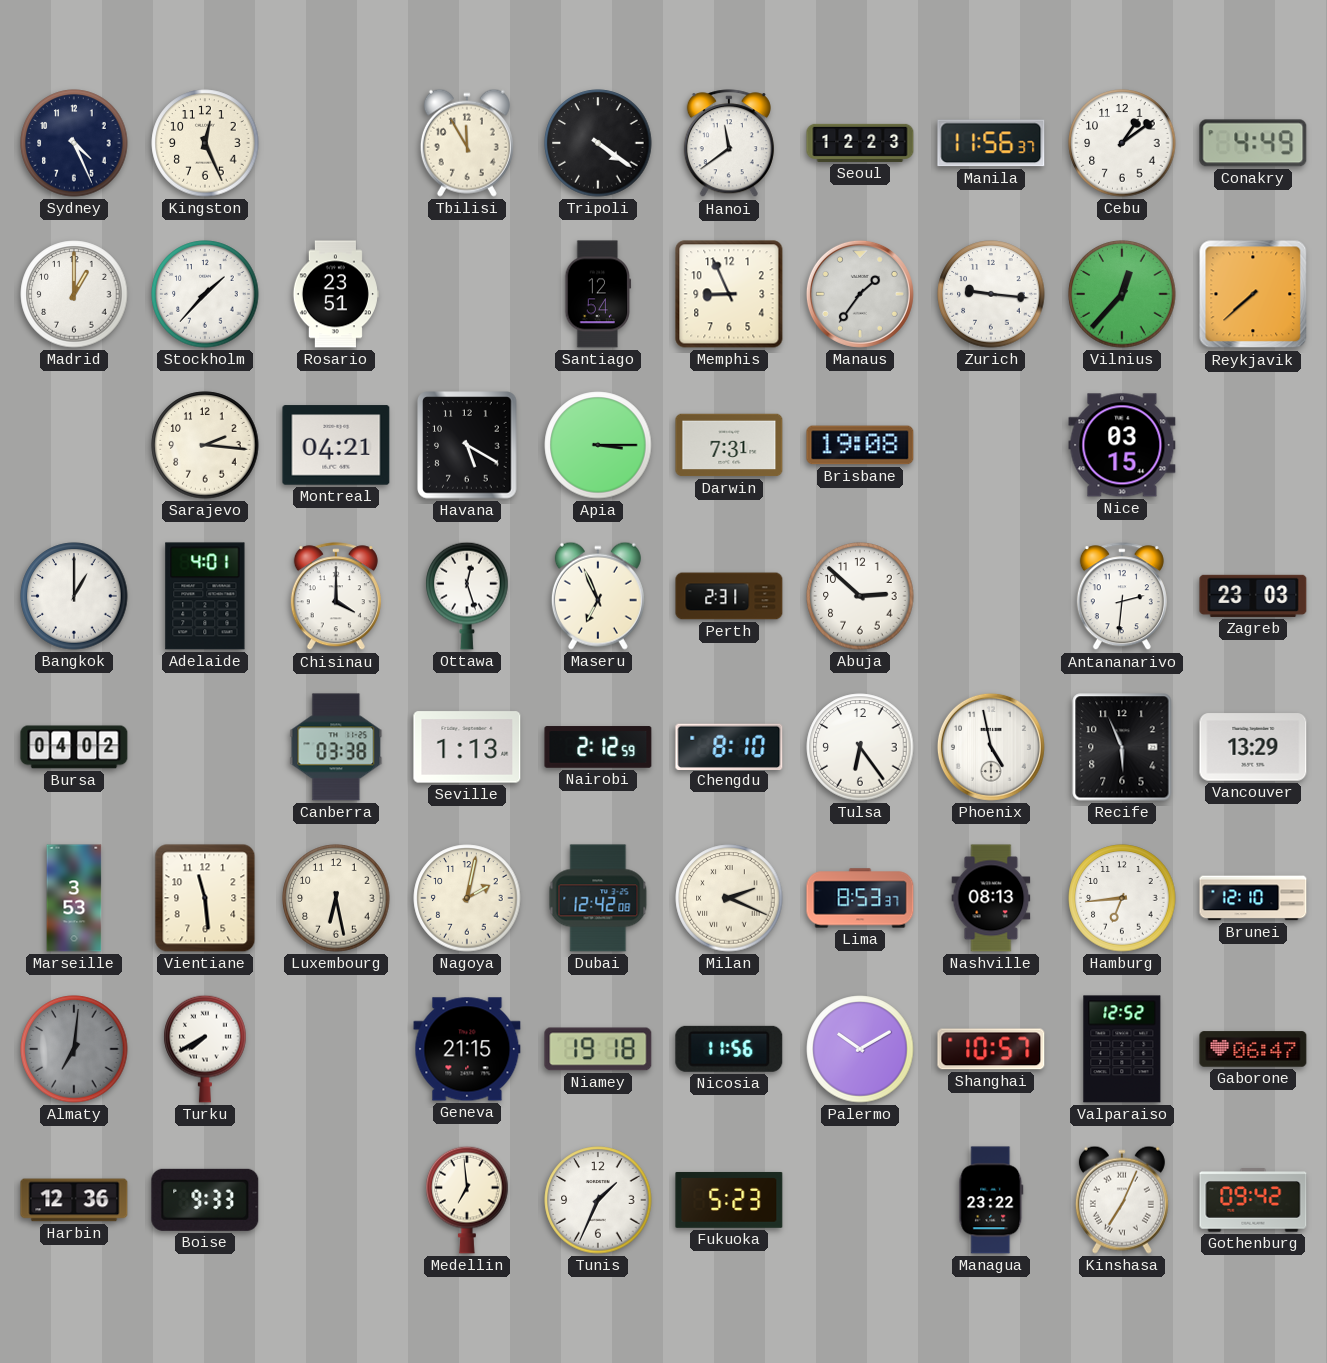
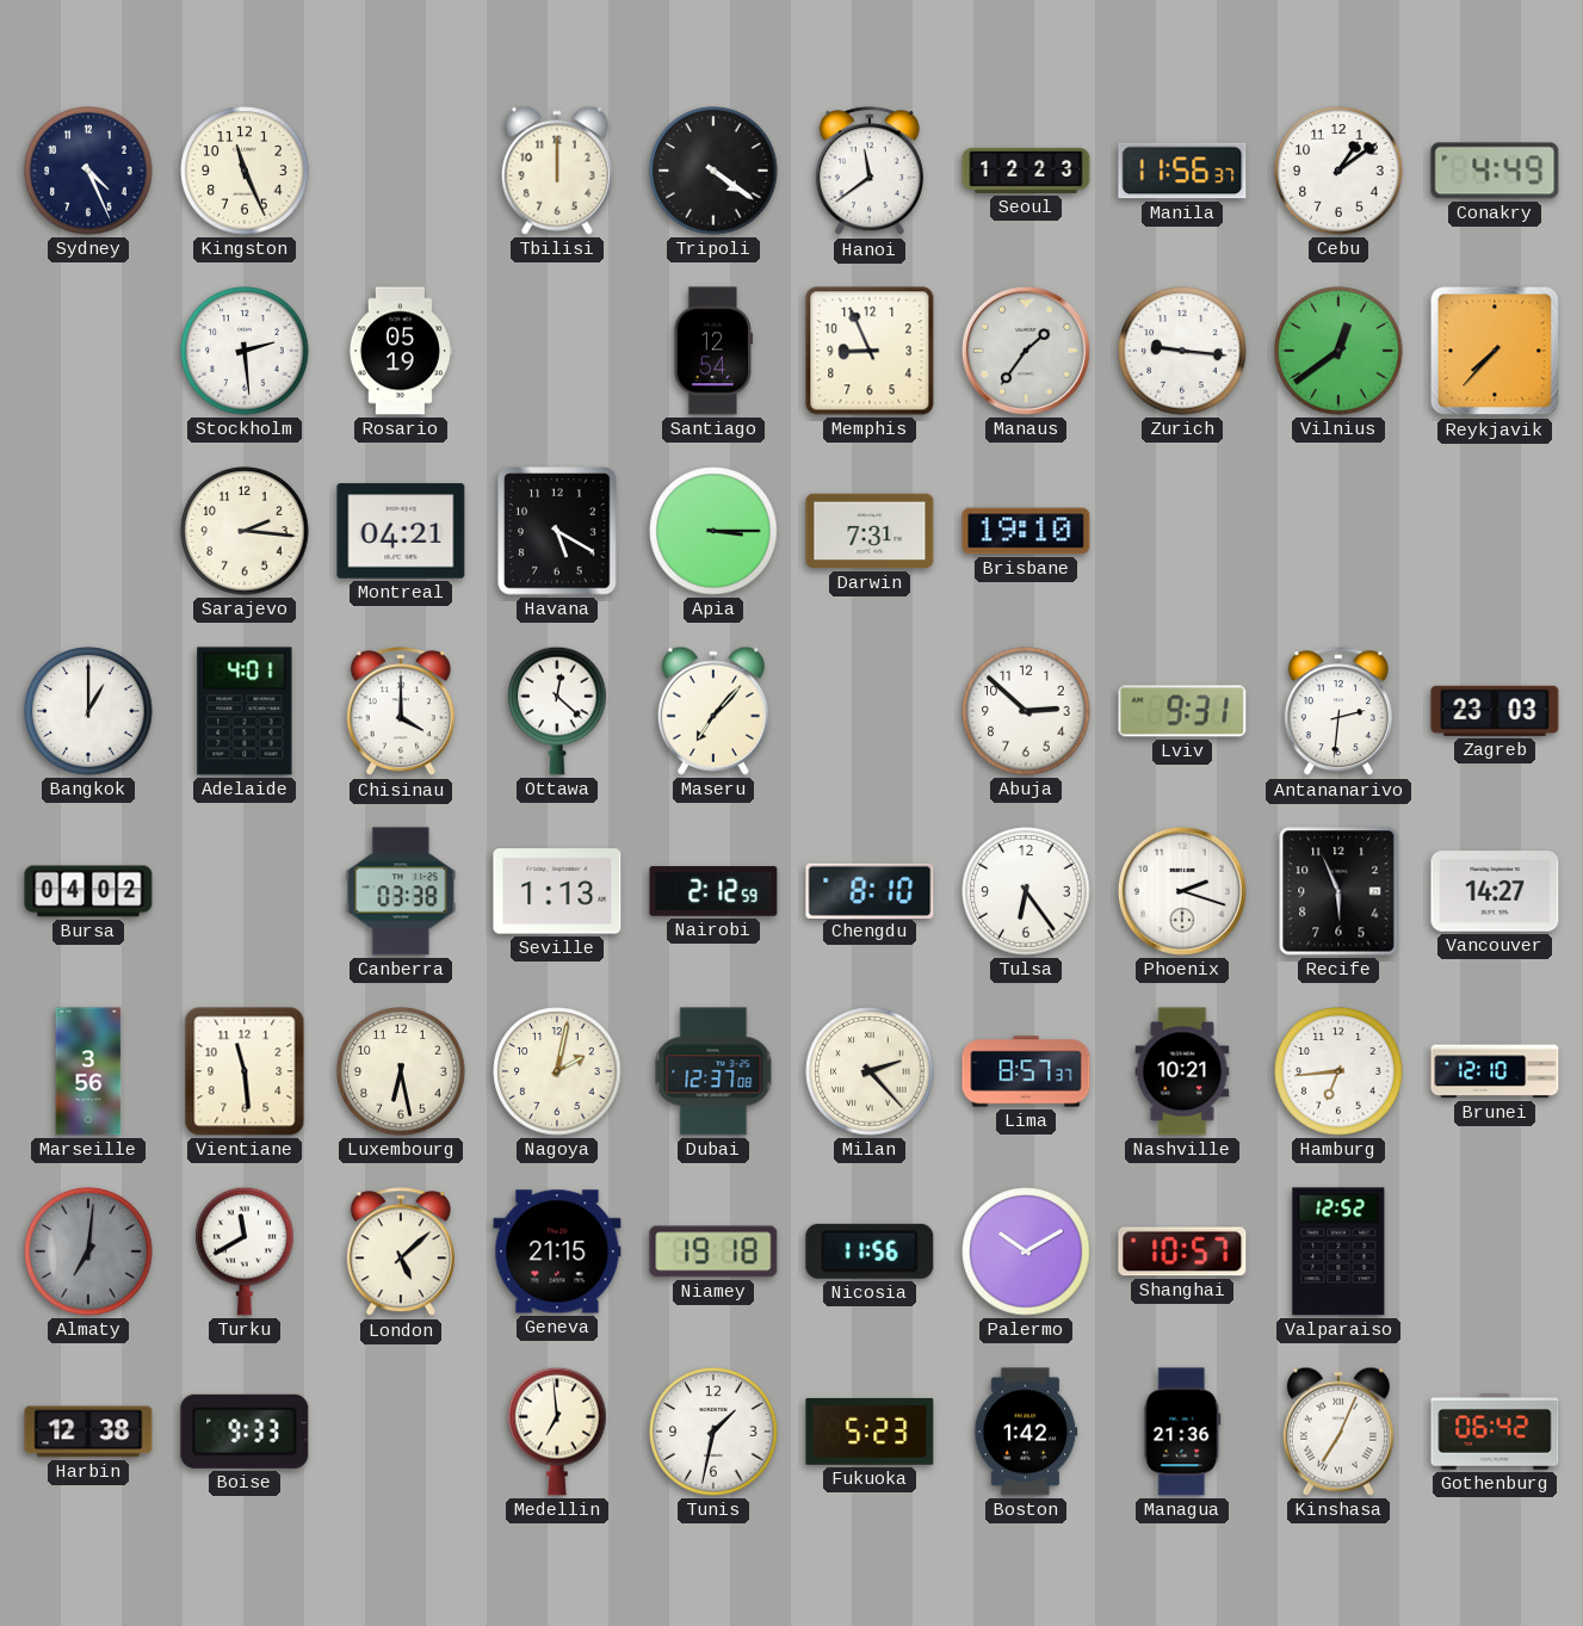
Kingston: 12:26 -> 11:26 (245, 171)
Tbilisi: 11:55 -> 12:00 (557, 171)
Madrid: 1:00 -> none (74, 294)
Stockholm: 1:37 -> 2:29 (245, 351)
Rosario: 23:51 -> 05:19 (401, 351)
Vilnius: 12:37 -> 12:39 (1338, 351)
Reykjavik: 7:38 -> 7:37 (1495, 351)
Brisbane: 19:08 -> 19:10 (1026, 531)
Nice: 03:15 -> none (1122, 445)
Ottawa: 12:27 -> 12:22 (557, 711)
Maseru: 6:56 -> 7:07 (713, 711)
Perth: 2:31 -> none (729, 596)
Lviv: none -> 9:31 (1182, 711)
Phoenix: 4:58 -> 2:18 (1182, 891)
Vancouver: 13:29 -> 14:27 (1495, 891)
Marseille: 3:53 -> 3:56 (88, 1071)
Dubai: 12:42 -> 12:37 (713, 1071)
Milan: 2:19 -> 2:23 (870, 1071)
Lima: 8:53 -> 8:57 (1026, 1071)
Nashville: 08:13 -> 10:21 (1182, 1071)
Turku: 7:40 -> 11:40 (245, 1251)
London: none -> 5:08 (401, 1253)
Gaborone: 06:47 -> none (1253, 1049)
Harbin: 12:36 -> 12:38 (88, 1432)
Tunis: 1:34 -> 1:32 (713, 1432)
Boston: none -> 1:42 (1026, 1432)
Managua: 23:22 -> 21:36 (1182, 1432)
Gothenburg: 09:42 -> 06:42 (1495, 1432)
